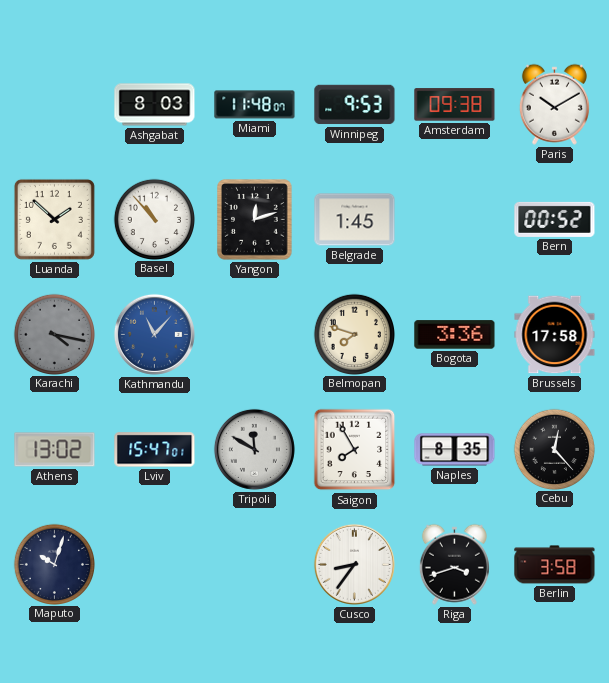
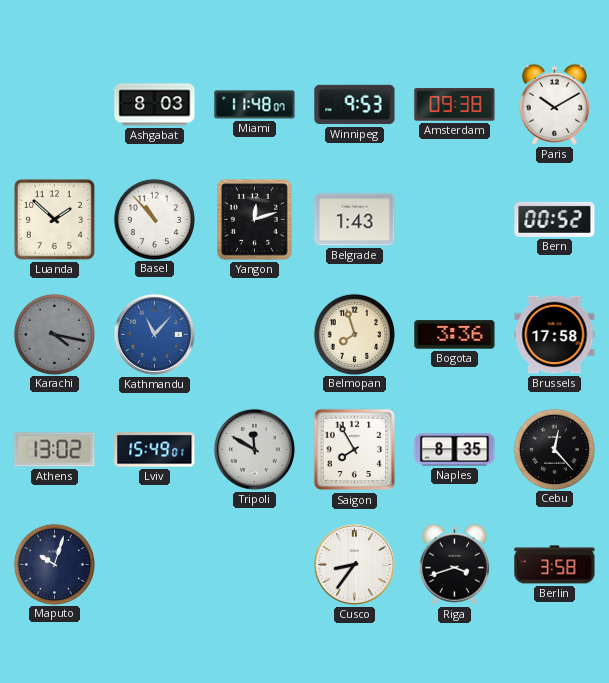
Belgrade: 1:45 -> 1:43 (355, 220)
Belmopan: 7:48 -> 7:57 (354, 334)
Lviv: 15:47 -> 15:49 (155, 450)
